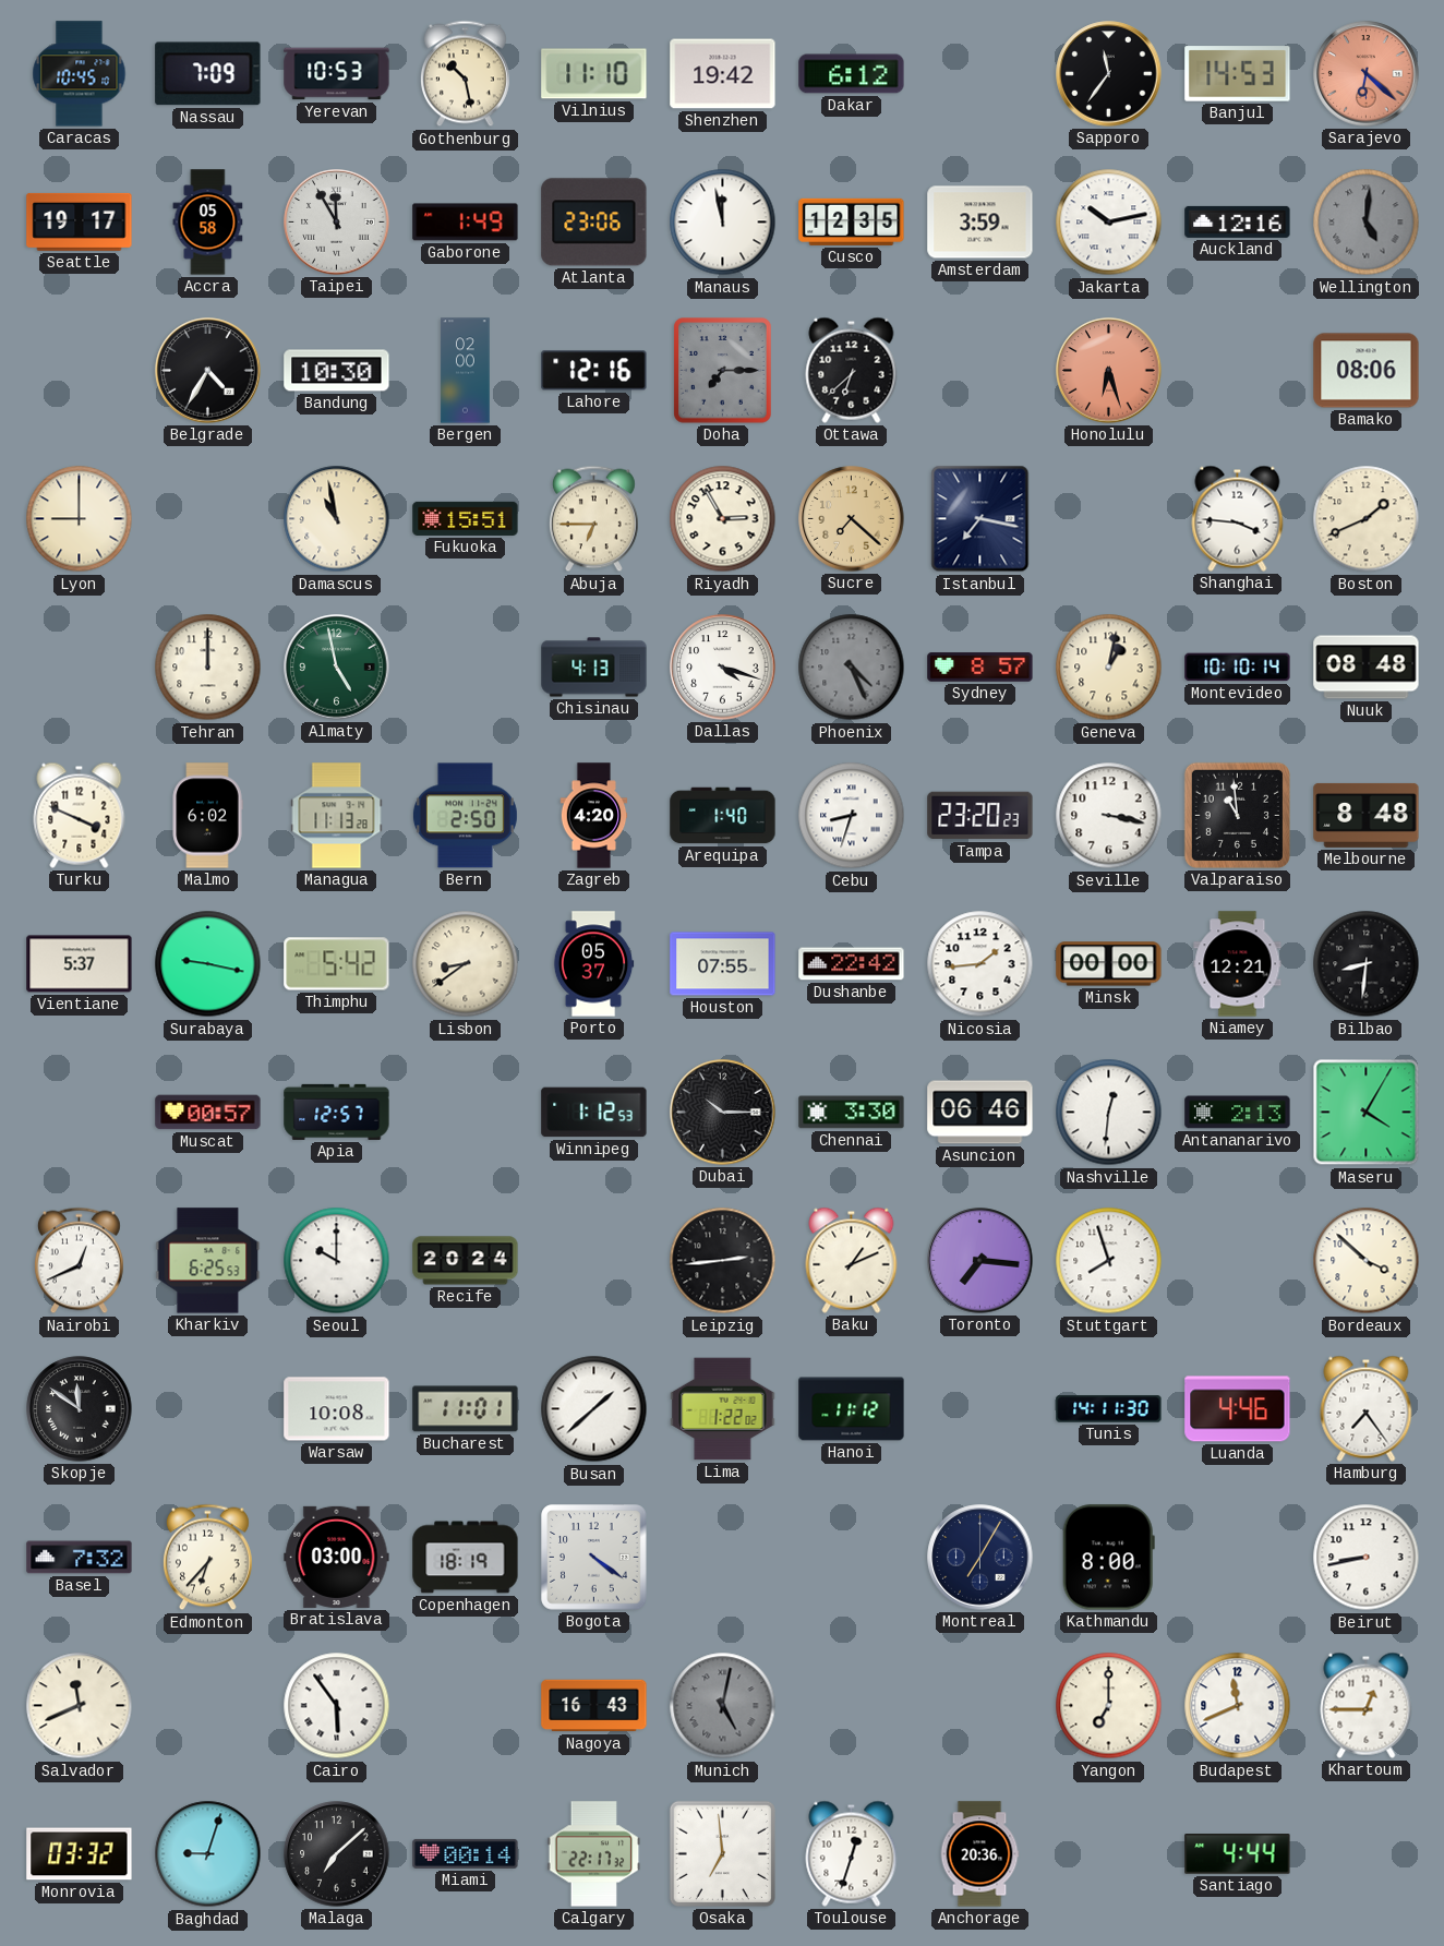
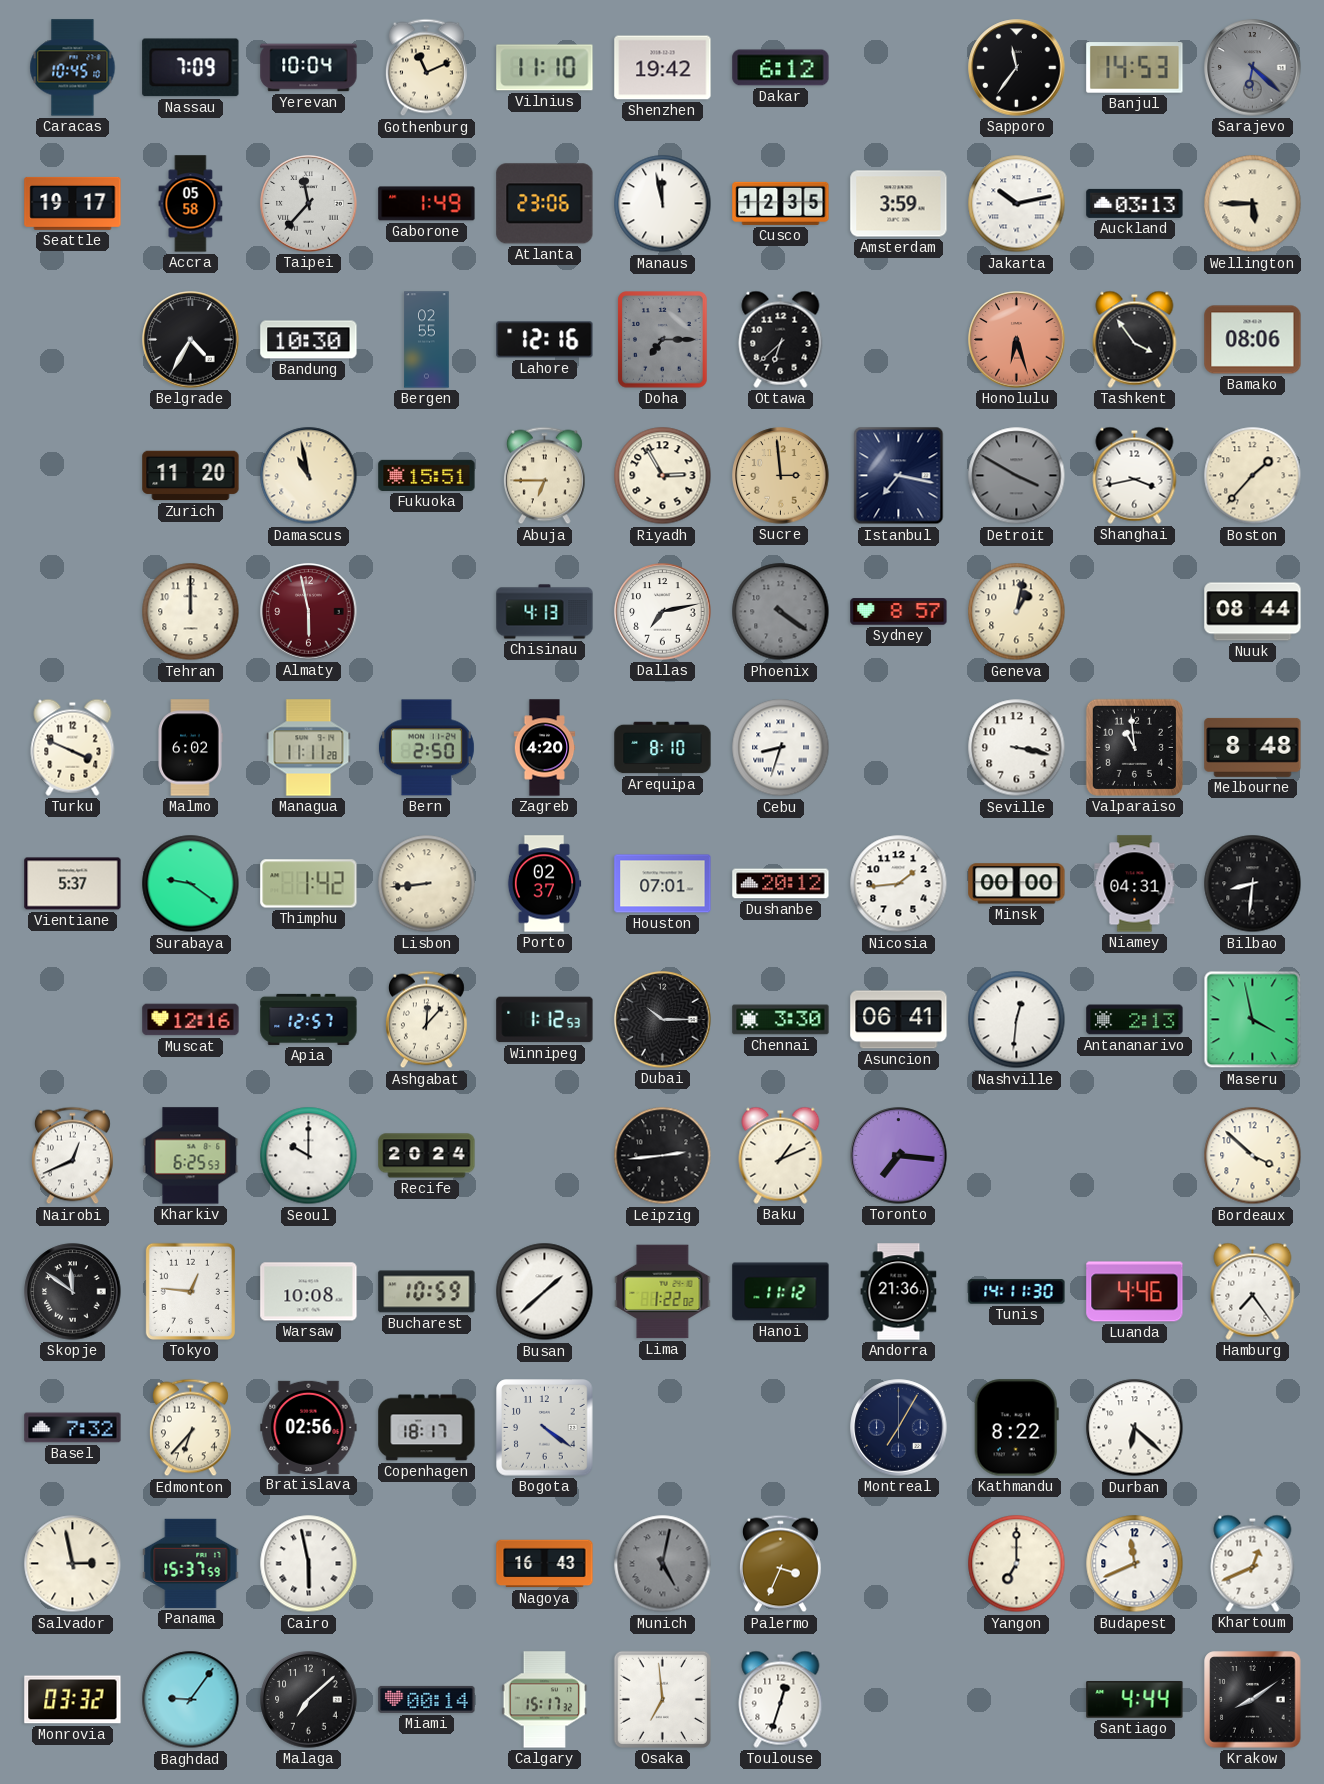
Yerevan: 10:53 -> 10:04 (309, 68)
Gothenburg: 10:28 -> 11:11 (426, 68)
Sarajevo dial: salmon -> grey (1253, 68)
Taipei: 11:55 -> 11:37 (309, 204)
Auckland: 12:16 -> 03:13 (1135, 203)
Wellington: 5:01 -> 5:45 (1253, 204)
Wellington dial: grey -> cream (1253, 204)
Bergen: 02:00 -> 02:55 (427, 340)
Tashkent: none -> 3:54 (1135, 339)
Lyon: 9:00 -> none (80, 519)
Zurich: none -> 11:20 (191, 476)
Sucre: 7:22 -> 2:59 (781, 476)
Detroit: none -> 3:50 (1017, 476)
Shanghai: 3:46 -> 3:43 (1135, 475)
Boston: 1:41 -> 1:37 (1253, 476)
Almaty: 4:58 -> 5:58 (309, 612)
Almaty dial: green -> burgundy (309, 612)
Dallas: 4:18 -> 7:13 (663, 612)
Phoenix: 4:26 -> 4:21 (781, 612)
Montevideo: 10:10 -> none (1238, 668)
Nuuk: 08:48 -> 08:44 (1253, 612)
Managua: 11:13 -> 11:11 (309, 748)
Arequipa: 1:40 -> 8:10 (663, 748)
Tampa: 23:20 -> none (980, 816)
Surabaya: 9:17 -> 9:21 (191, 884)
Thimphu: 5:42 -> 1:42 (309, 884)
Lisbon: 8:39 -> 8:44 (427, 884)
Porto: 05:37 -> 02:37 (544, 884)
Houston: 07:55 -> 07:01 (663, 884)
Dushanbe: 22:42 -> 20:12 (781, 884)
Niamey: 12:21 -> 04:31 (1135, 884)
Muscat: 00:57 -> 12:16 (191, 1020)
Ashgabat: none -> 12:07 (426, 1020)
Asuncion: 06:46 -> 06:41 (899, 1020)
Maseru: 4:05 -> 3:58 (1253, 1020)
Stuttgart: 7:57 -> none (1109, 1261)
Tokyo: none -> 12:46 (190, 1291)
Bucharest: 11:01 -> 10:59 (427, 1292)
Andorra: none -> 21:36 (899, 1292)
Bratislava: 03:00 -> 02:56 (309, 1427)
Copenhagen: 18:19 -> 18:17 (427, 1428)
Kathmandu: 8:00 -> 8:22 (1016, 1428)
Durban: none -> 6:22 (1135, 1428)
Beirut: 8:43 -> none (1367, 1558)
Salvador: 11:41 -> 2:58 (73, 1564)
Panama: none -> 15:37 (191, 1563)
Cairo: 5:54 -> 5:58 (309, 1564)
Palermo: none -> 3:34 (780, 1564)
Khartoum: 12:45 -> 12:41 (1253, 1563)
Baghdad: 9:03 -> 9:06 (191, 1700)
Calgary: 22:17 -> 15:17 (545, 1700)
Anchorage: 20:36 -> none (979, 1854)
Krakow: none -> 8:09 (1253, 1700)
